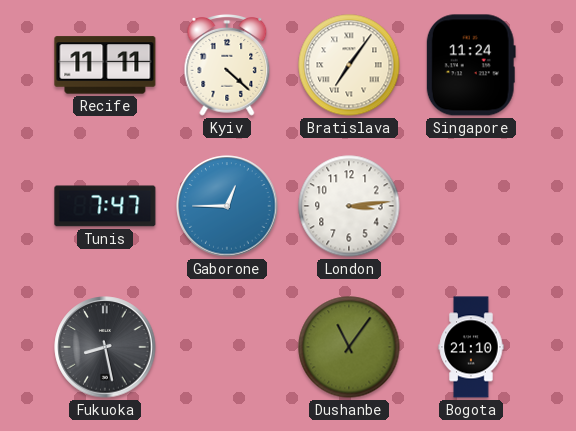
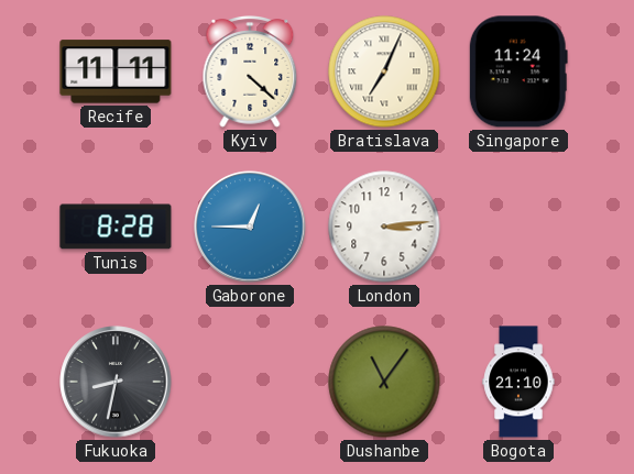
Bratislava: 7:06 -> 7:04 (384, 71)
Tunis: 7:47 -> 8:28 (116, 227)
Fukuoka: 8:28 -> 8:32 (116, 382)
